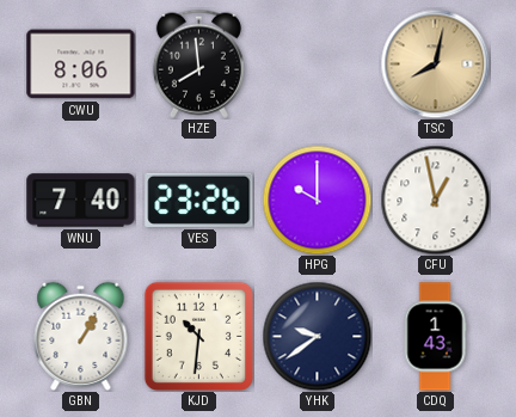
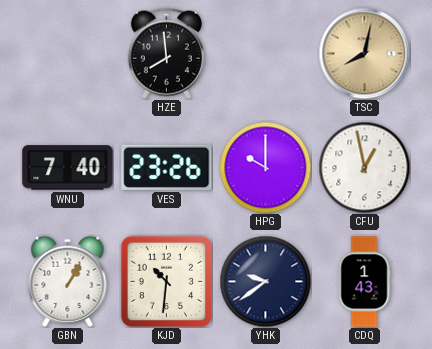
CWU: 8:06 -> none (81, 65)
